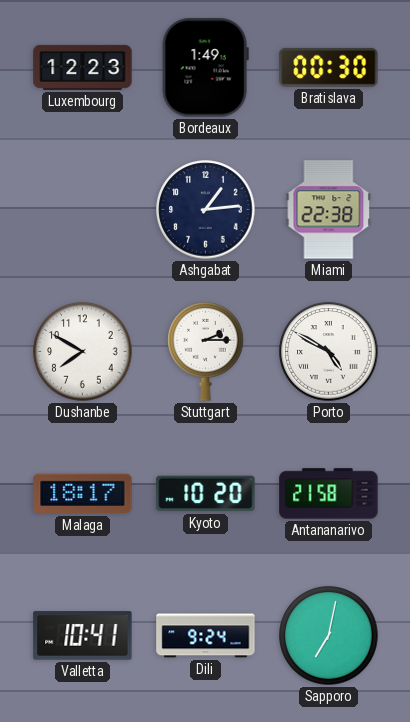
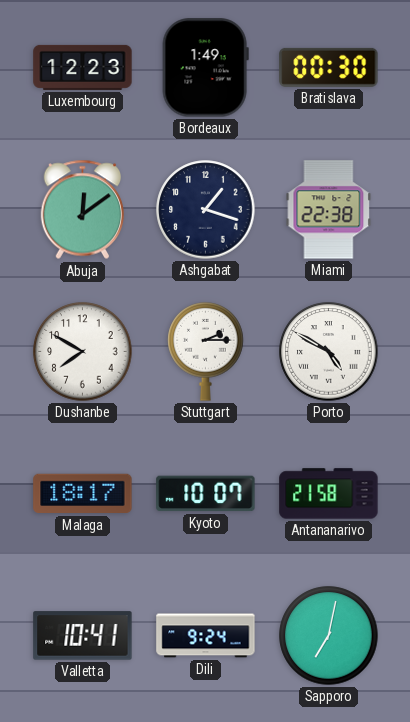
Abuja: none -> 12:09 (83, 210)
Ashgabat: 1:14 -> 1:18 (206, 210)
Kyoto: 10:20 -> 10:07 (206, 494)
